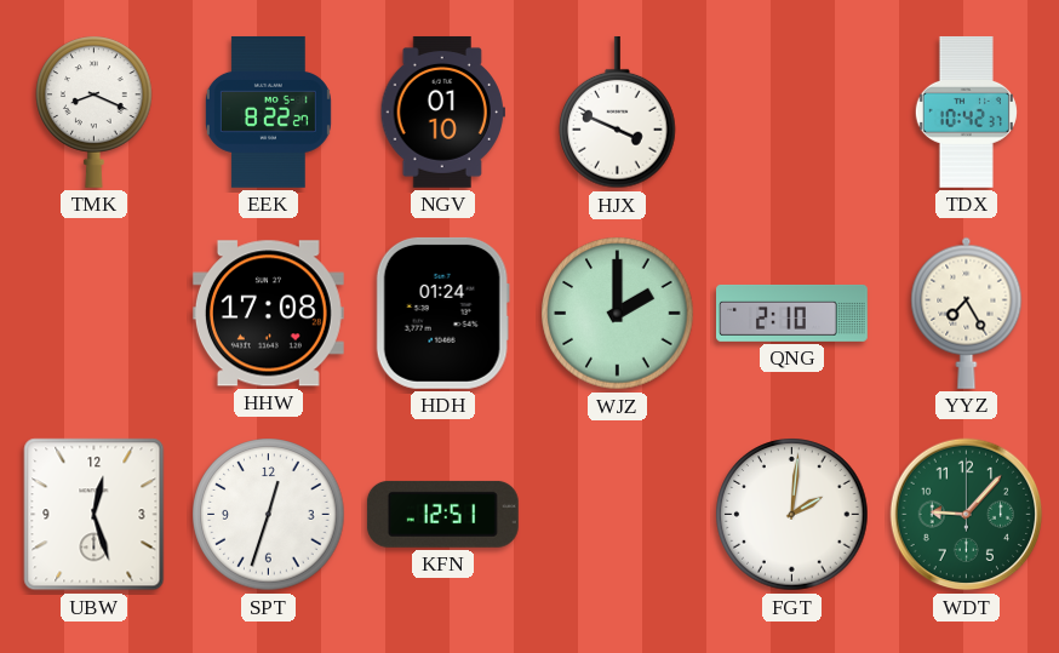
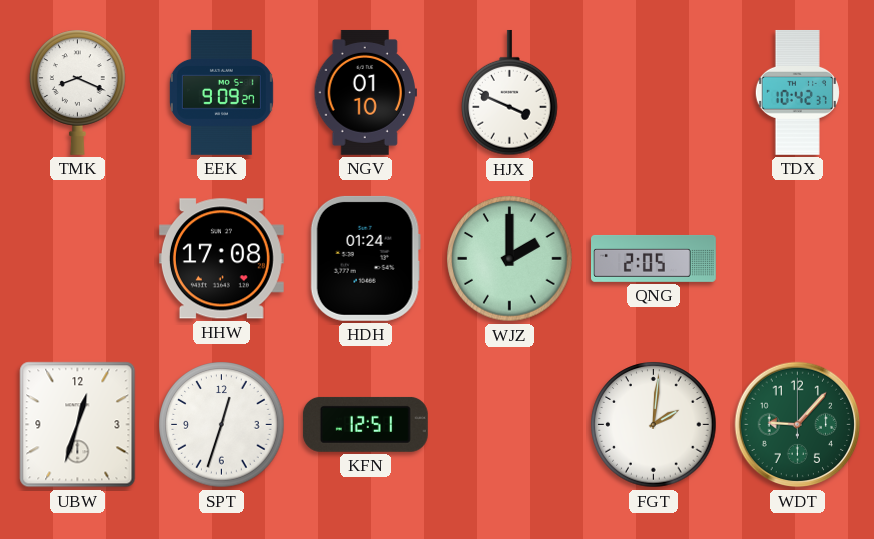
EEK: 8:22 -> 9:09 (221, 92)
QNG: 2:10 -> 2:05 (654, 259)
YYZ: 7:25 -> none (967, 313)
UBW: 12:27 -> 12:33 (78, 425)
